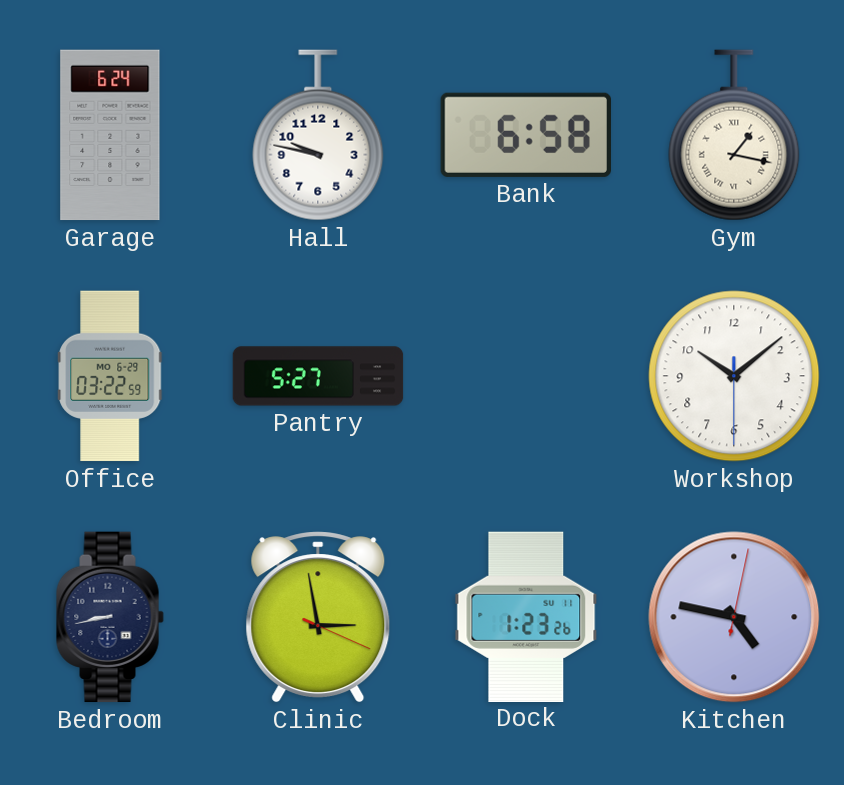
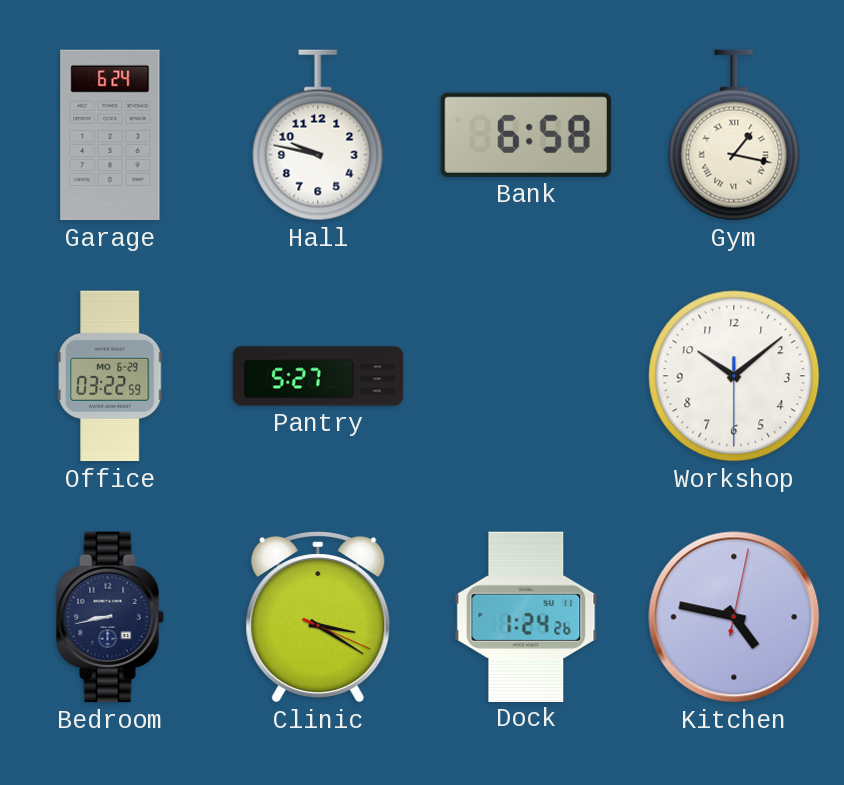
Clinic: 2:58 -> 3:20 (318, 617)
Dock: 1:23 -> 1:24 (526, 616)
